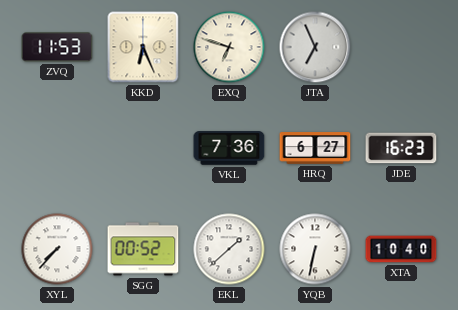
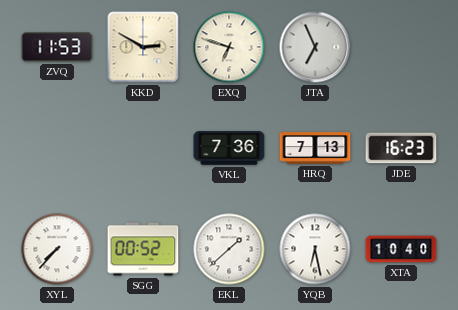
KKD: 6:26 -> 2:50 (143, 47)
HRQ: 6:27 -> 7:13 (315, 148)
YQB: 6:32 -> 6:28 (315, 249)
